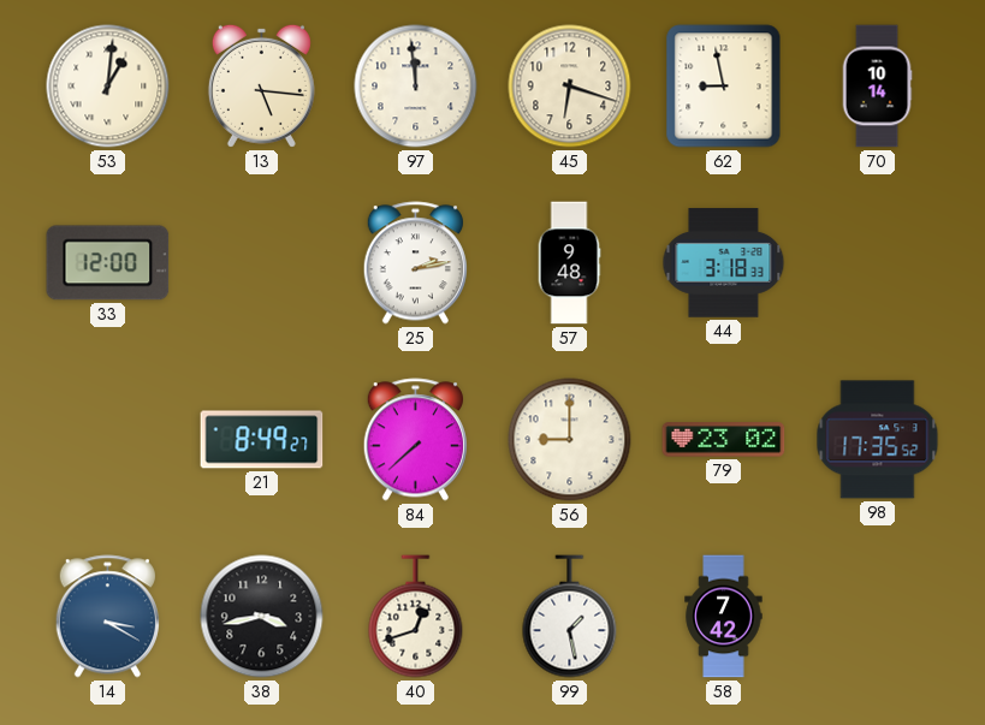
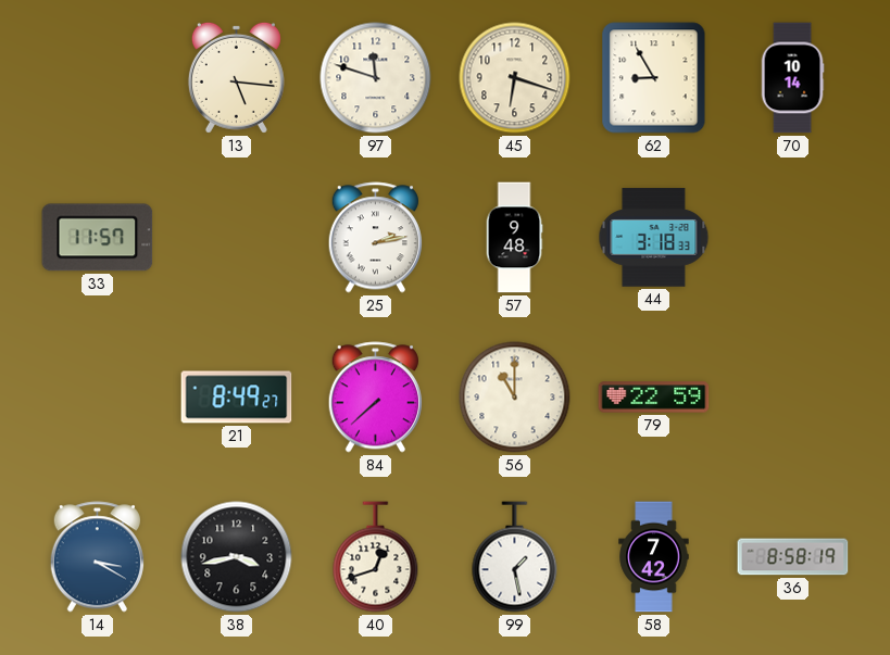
53: 1:01 -> none (108, 87)
97: 11:59 -> 11:48 (376, 78)
62: 8:58 -> 8:55 (654, 78)
33: 12:00 -> 11:57 (98, 238)
56: 9:00 -> 11:00 (515, 398)
79: 23:02 -> 22:59 (654, 398)
98: 17:35 -> none (878, 440)
36: none -> 8:58 (793, 557)
